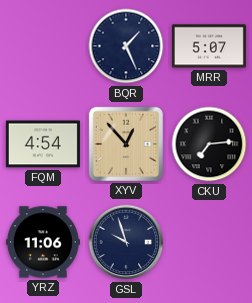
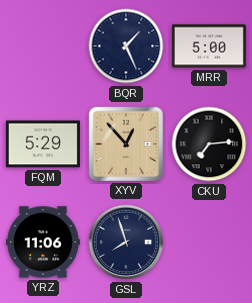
MRR: 5:07 -> 5:00 (209, 46)
FQM: 4:54 -> 5:29 (43, 144)
GSL: 9:57 -> 7:57 (126, 242)
